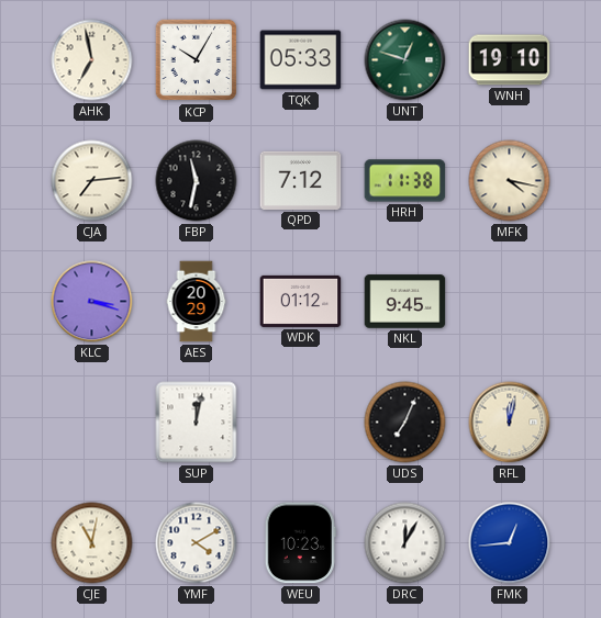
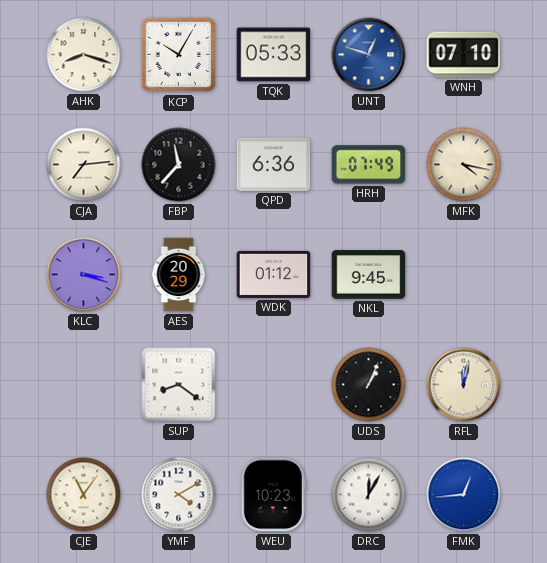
AHK: 6:58 -> 8:18 (84, 55)
UNT dial: green -> blue (369, 55)
WNH: 19:10 -> 07:10 (464, 55)
FBP: 11:32 -> 11:37 (179, 165)
QPD: 7:12 -> 6:36 (274, 164)
HRH: 11:38 -> 07:49 (369, 165)
SUP: 12:02 -> 8:21 (179, 385)
UDS: 7:04 -> 1:04 (369, 385)
CJE: 11:02 -> 11:06 (84, 495)
